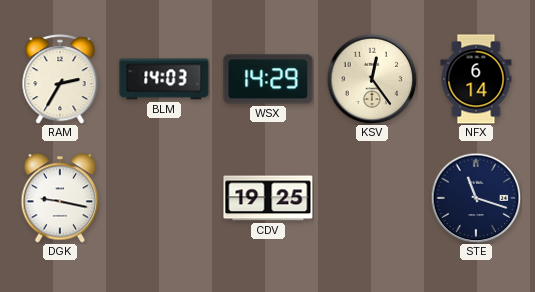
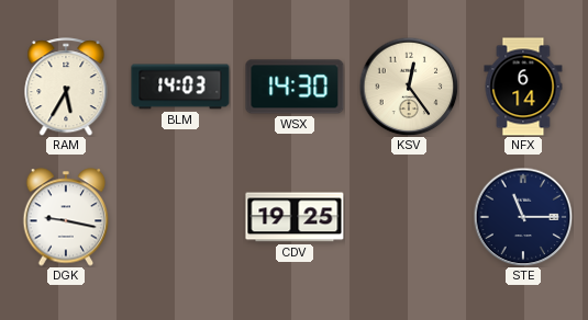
RAM: 2:35 -> 5:35 (66, 87)
WSX: 14:29 -> 14:30 (295, 87)
STE: 11:18 -> 11:15 (523, 217)
